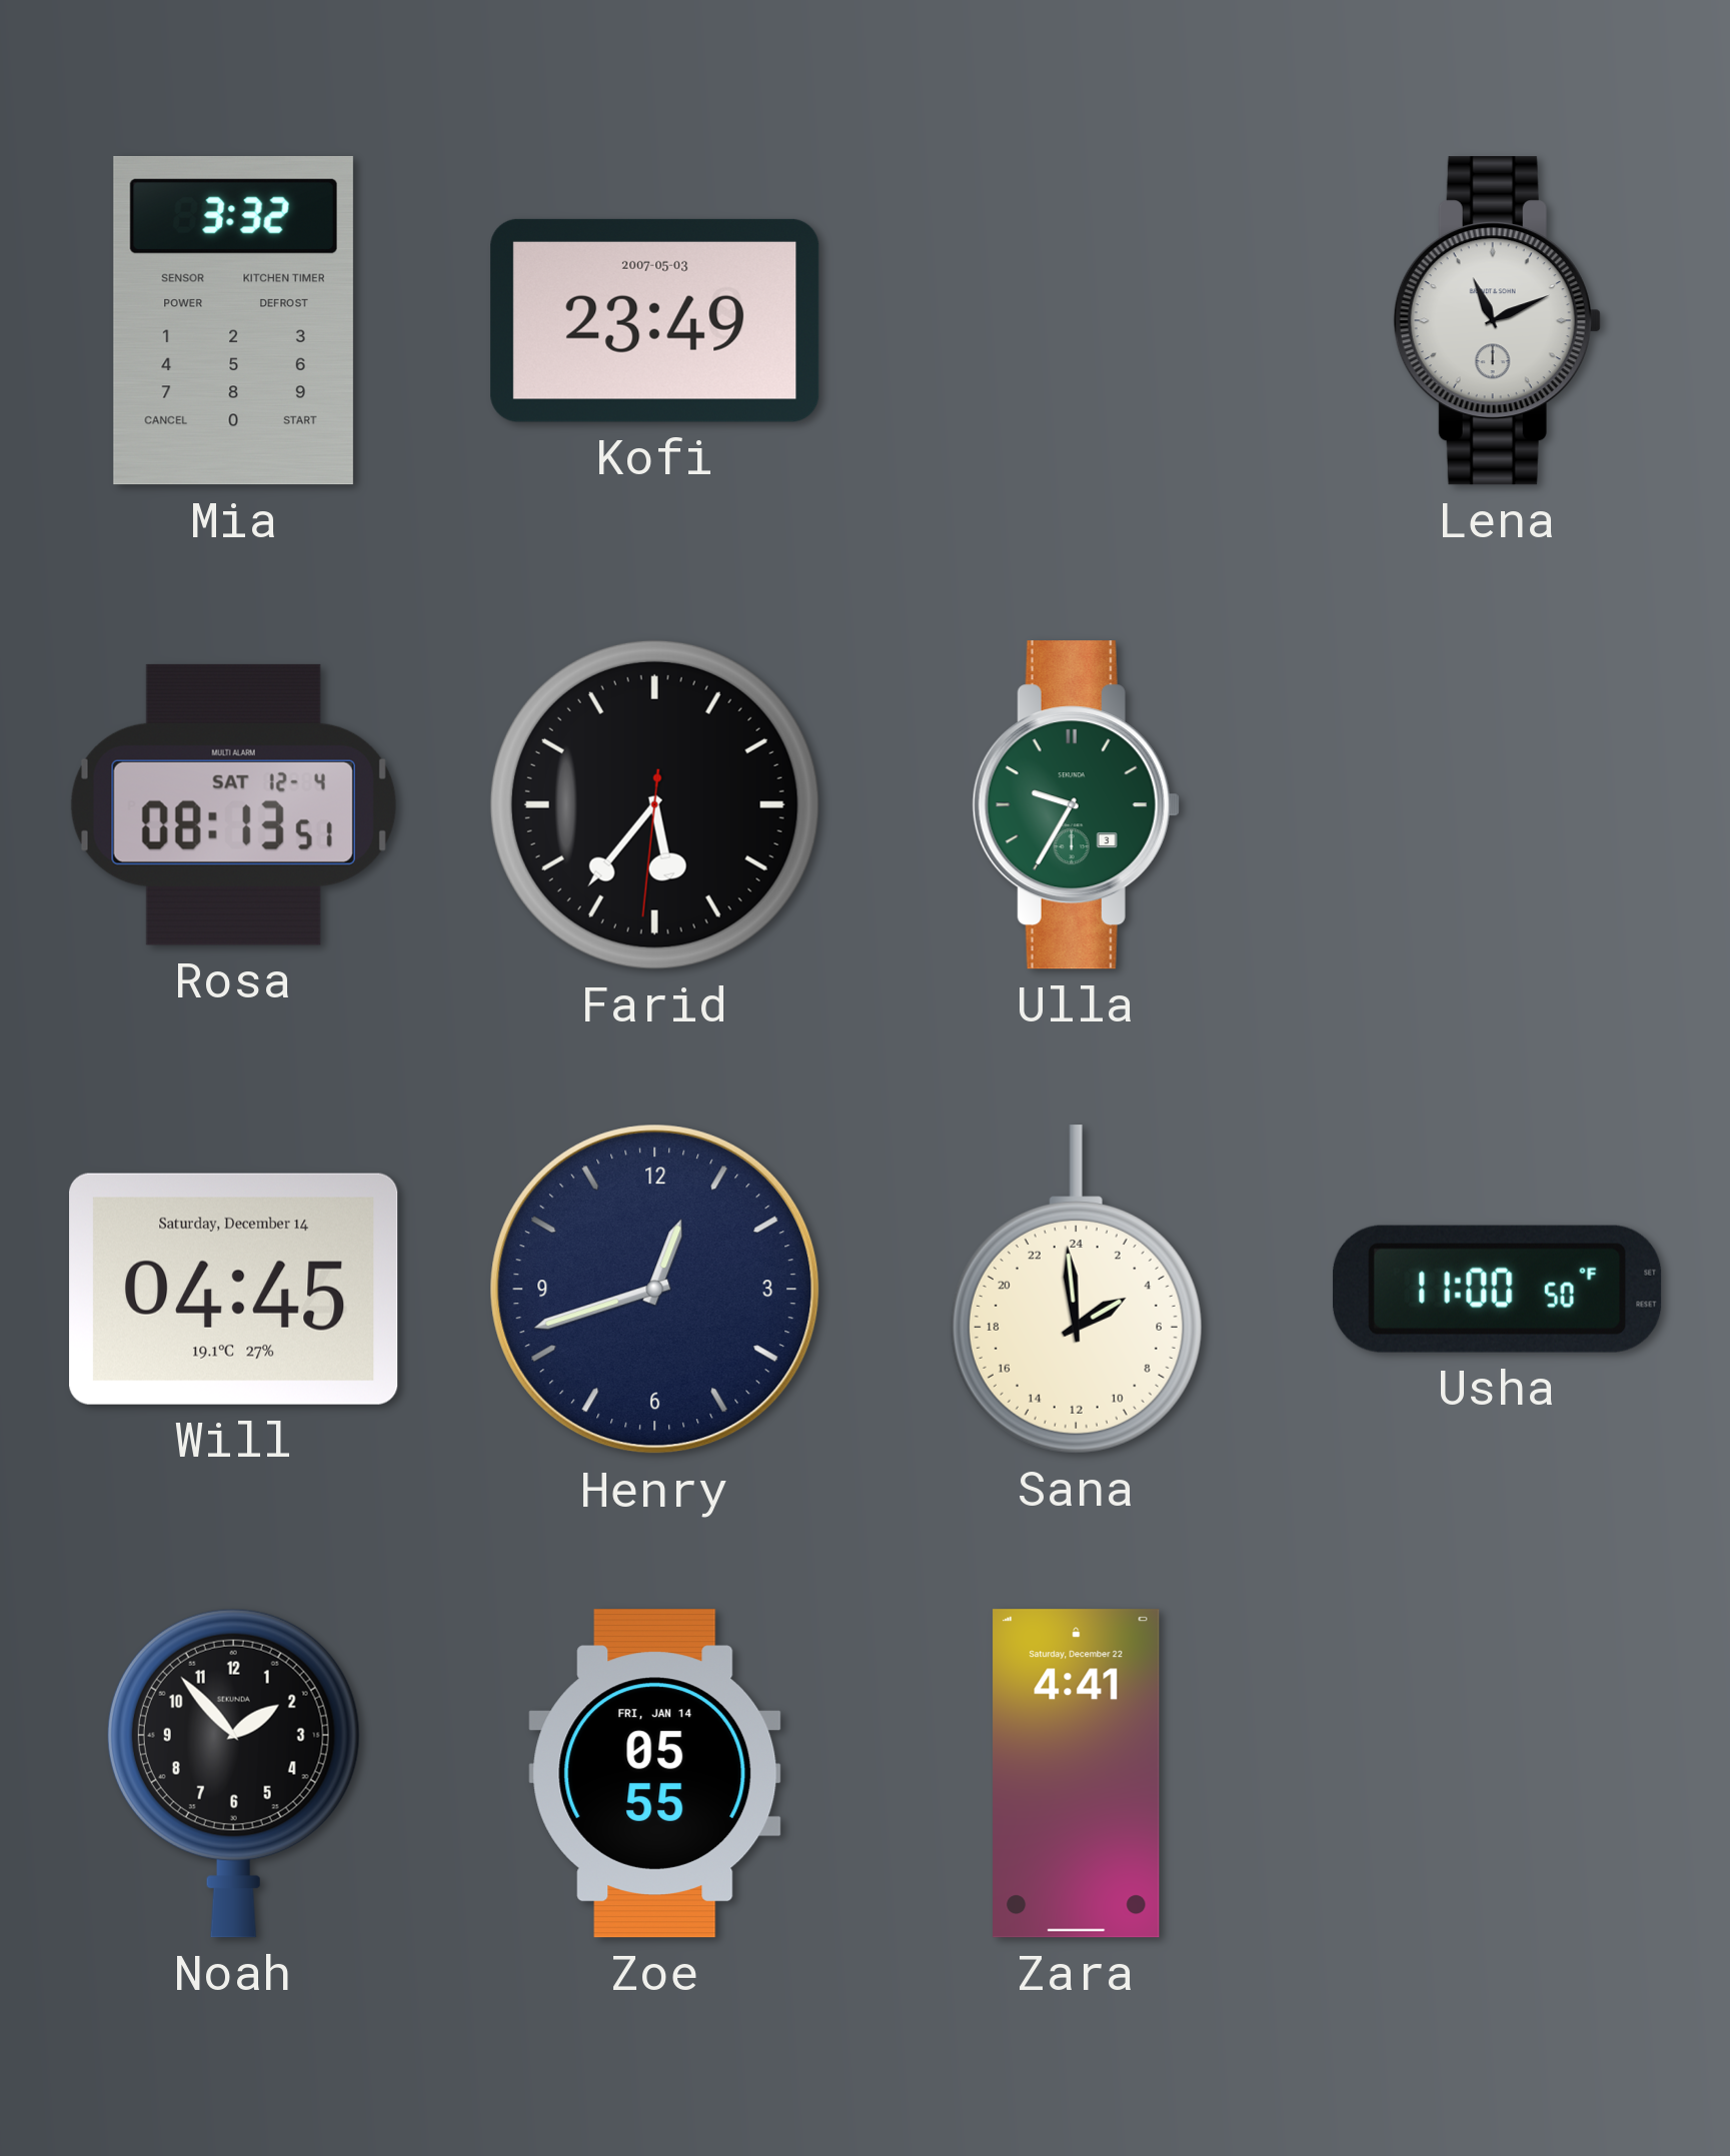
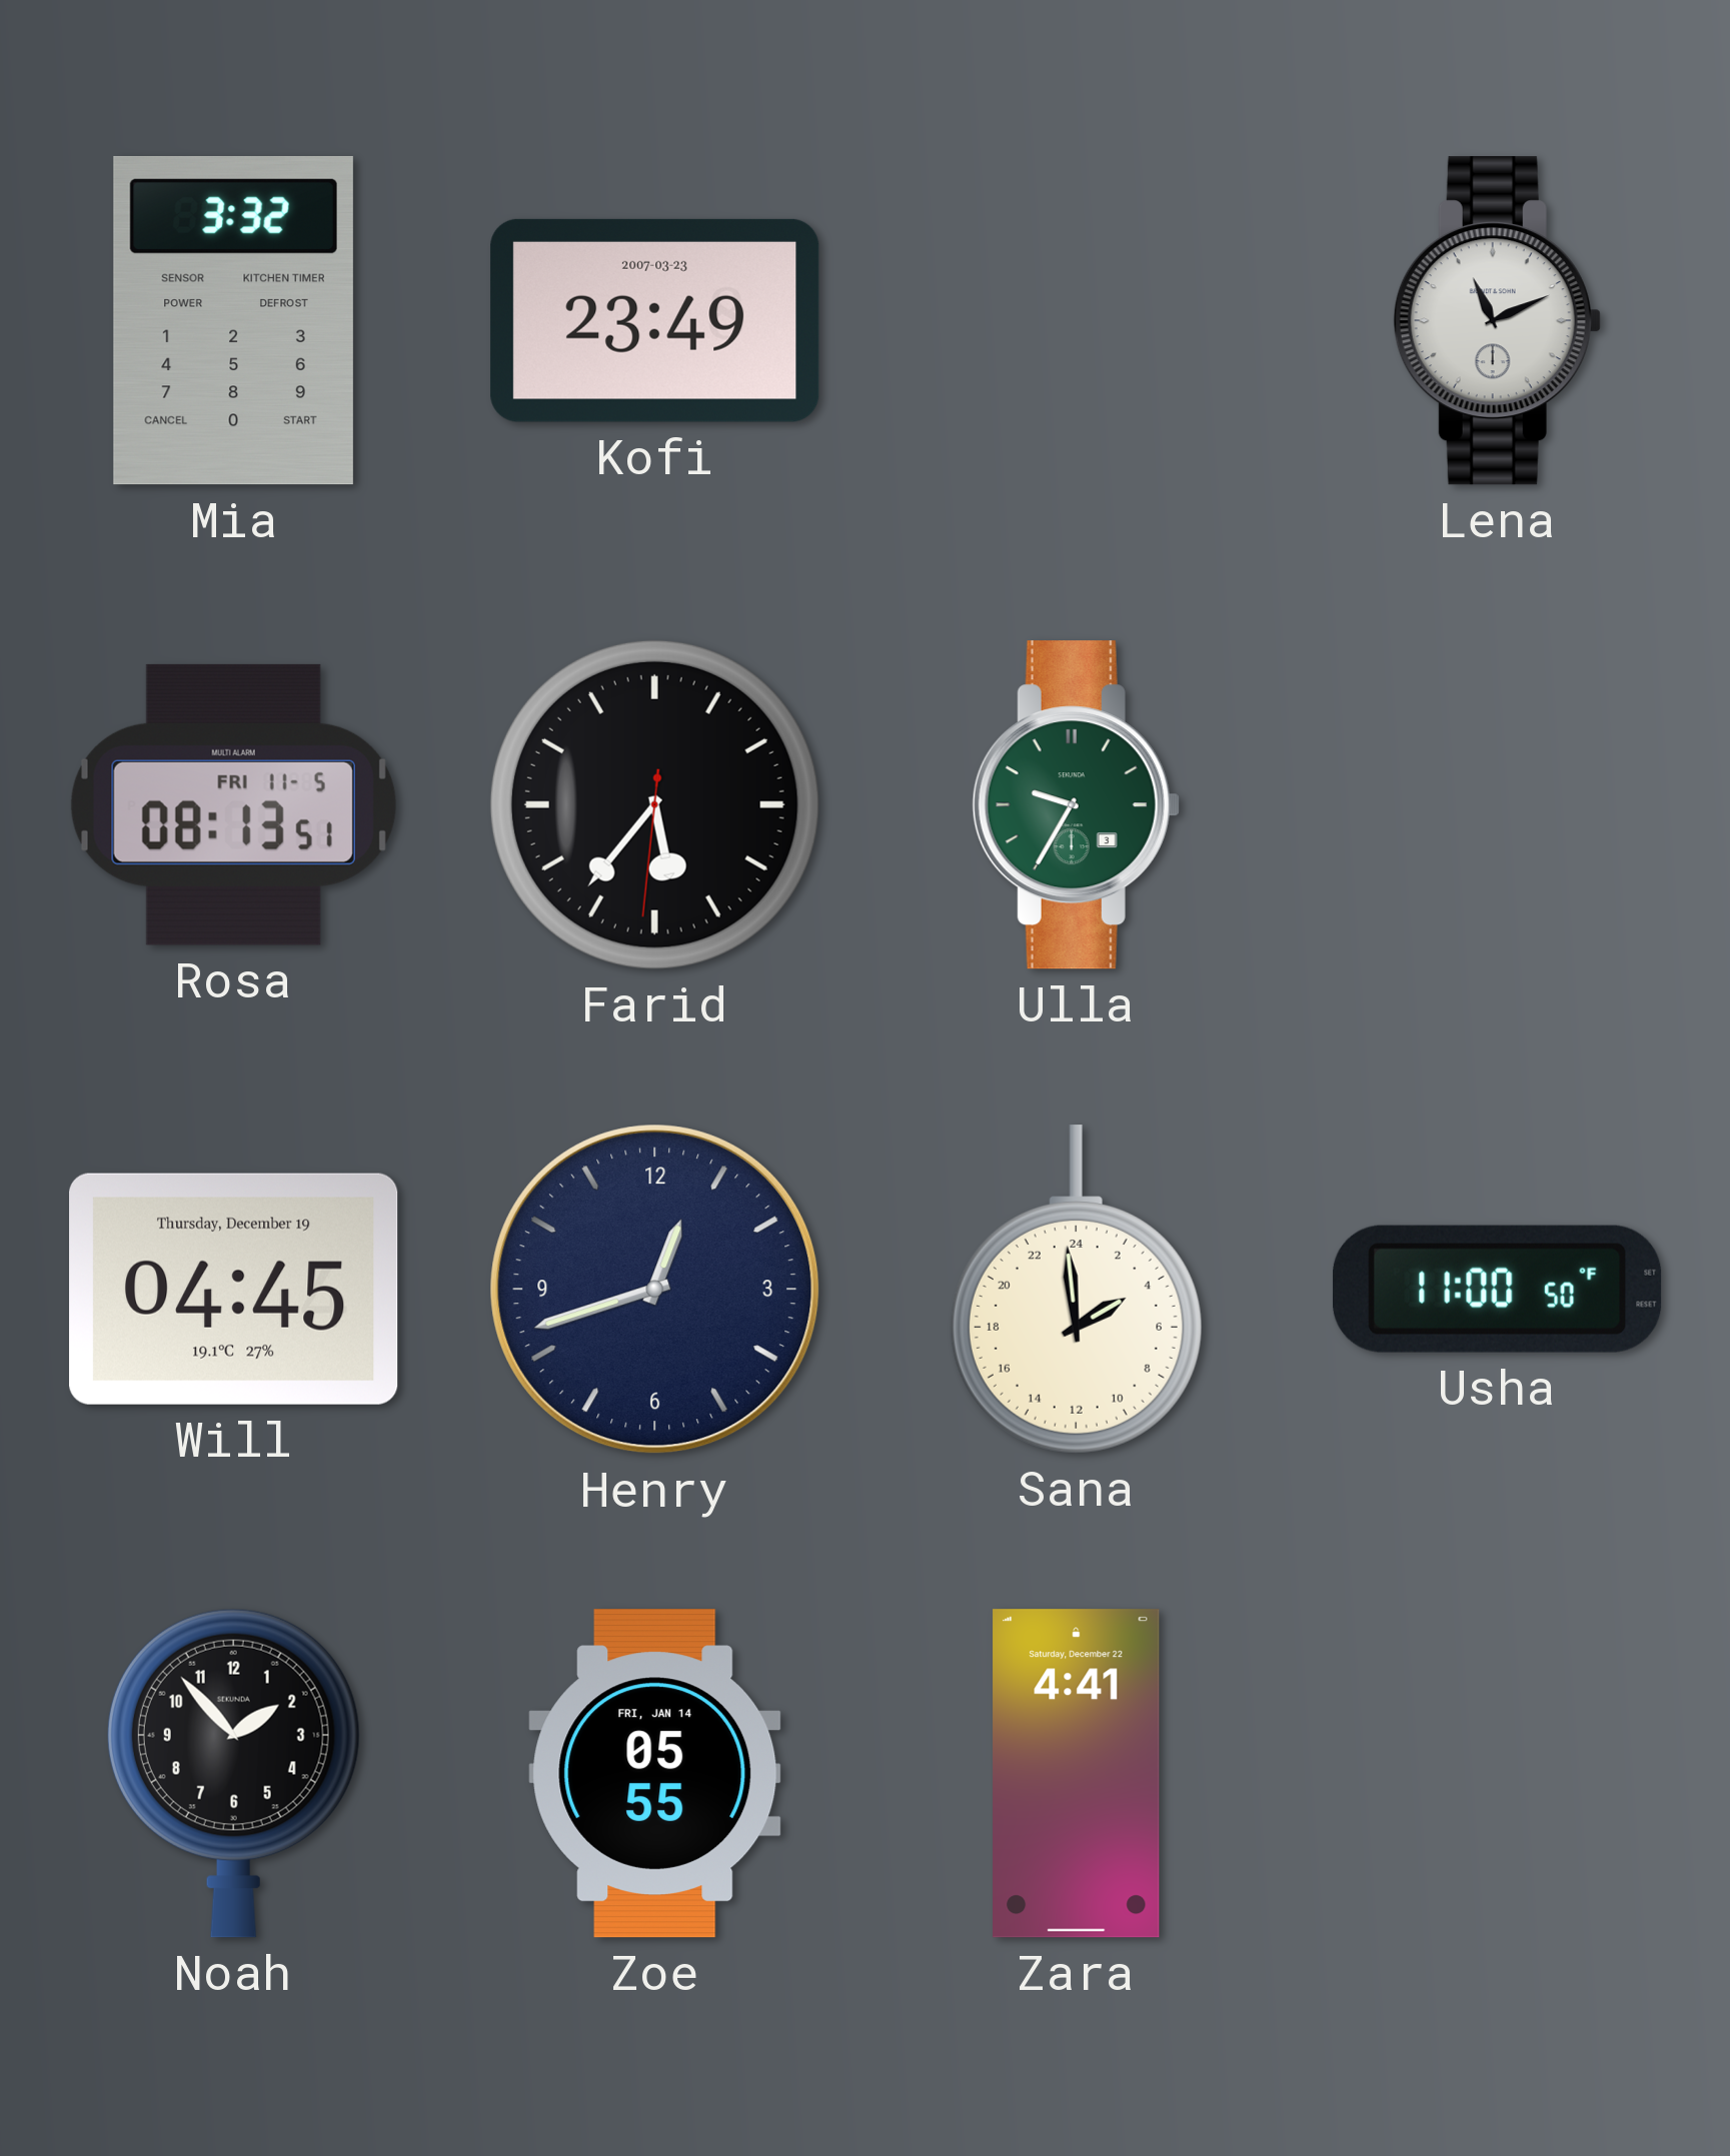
Kofi date: 2007-05-03 -> 2007-03-23 (655, 320)
Rosa date: SAT 12-4 -> FRI 11-5 (233, 804)
Will date: Saturday, December 14 -> Thursday, December 19 (234, 1289)
